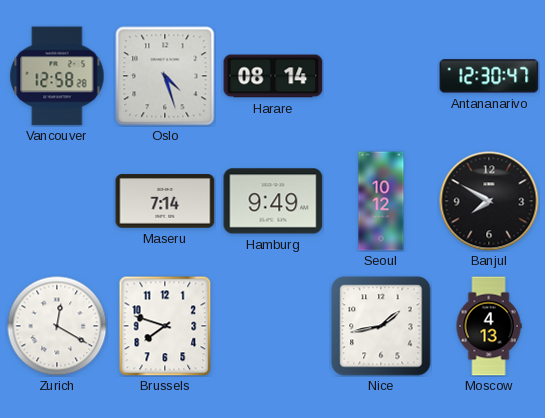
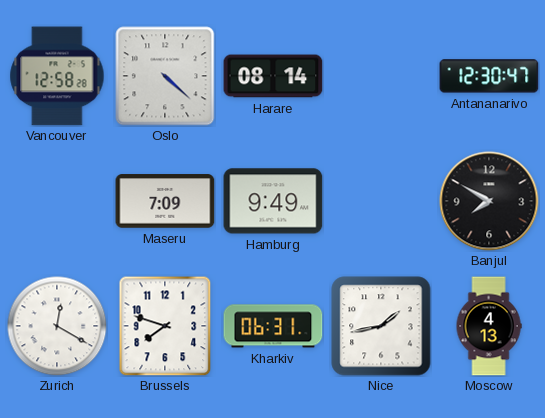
Oslo: 4:27 -> 4:22 (165, 76)
Maseru: 7:14 -> 7:09 (165, 201)
Seoul: 10:12 -> none (381, 201)
Kharkiv: none -> 06:31 (273, 326)
